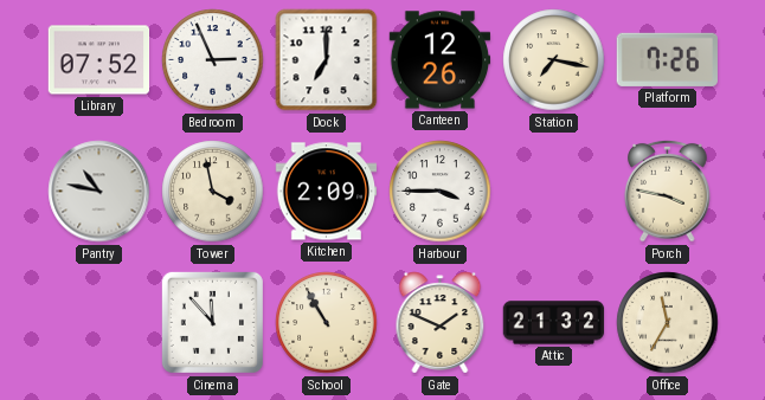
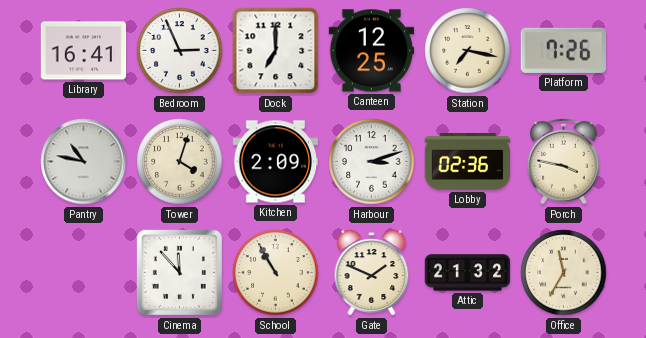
Library: 07:52 -> 16:41 (84, 51)
Canteen: 12:26 -> 12:25 (372, 51)
Tower: 3:58 -> 4:03 (180, 162)
Harbour: 3:45 -> 3:12 (372, 162)
Lobby: none -> 02:36 (468, 161)
